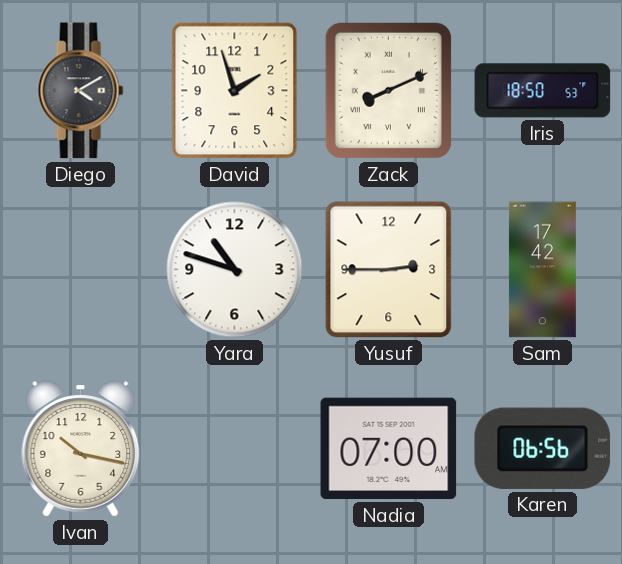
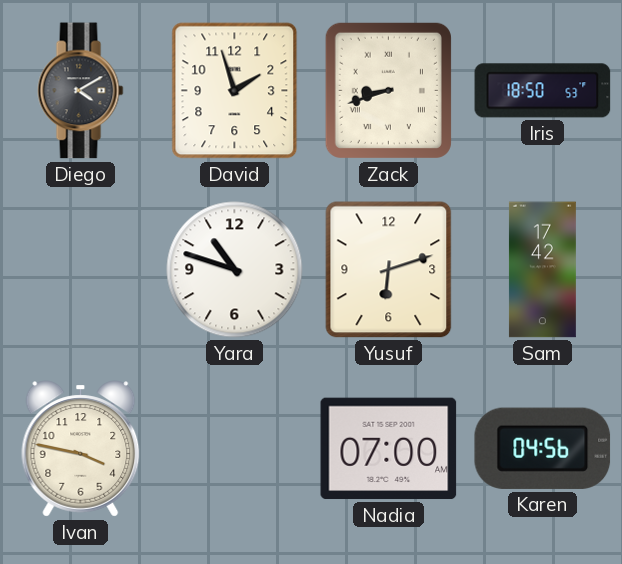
Zack: 8:11 -> 8:42 (388, 90)
Yusuf: 2:45 -> 6:12 (389, 270)
Ivan: 10:17 -> 3:47 (81, 449)
Karen: 06:56 -> 04:56 (543, 448)
